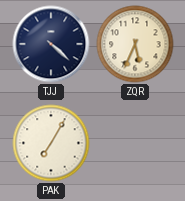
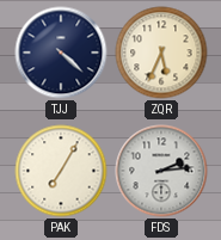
FDS: none -> 2:14 (161, 171)
